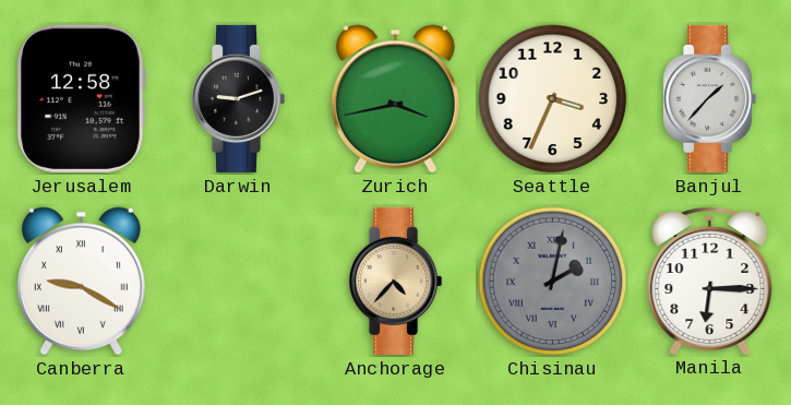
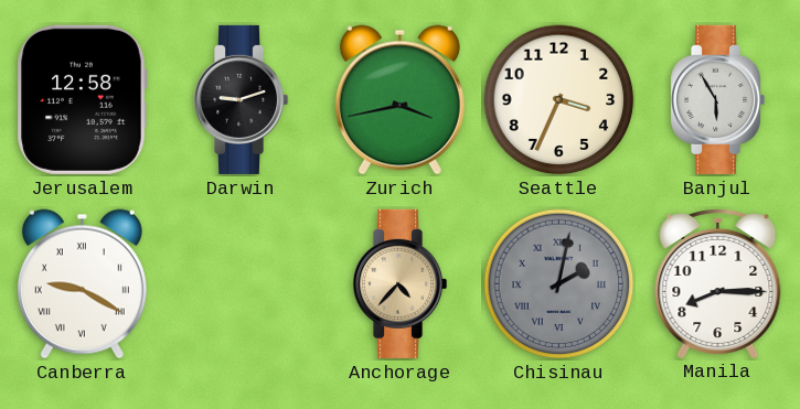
Banjul: 1:37 -> 5:55 (718, 99)
Manila: 6:15 -> 8:15 (718, 282)
